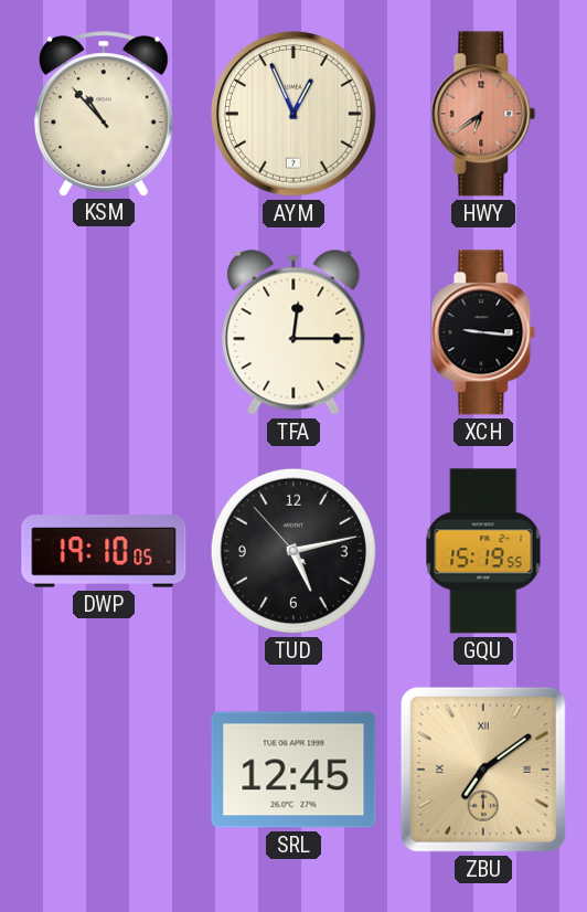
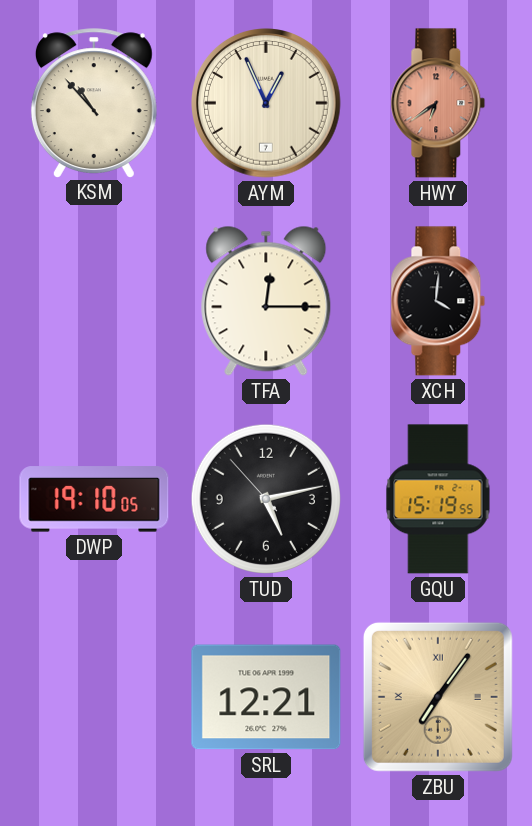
XCH: 9:16 -> 4:01 (438, 301)
SRL: 12:45 -> 12:21 (266, 697)
ZBU: 7:09 -> 7:06 (438, 697)
